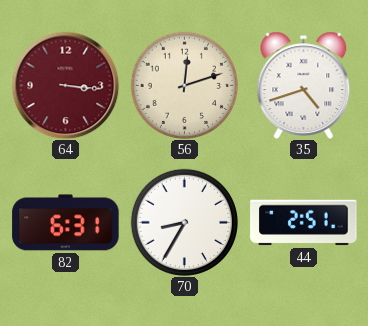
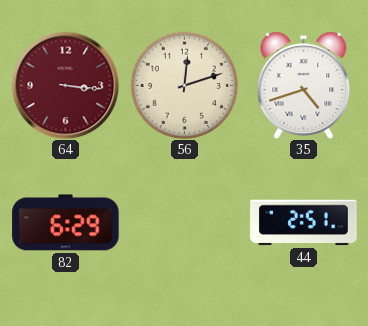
82: 6:31 -> 6:29 (66, 223)
70: 8:35 -> none (184, 222)
